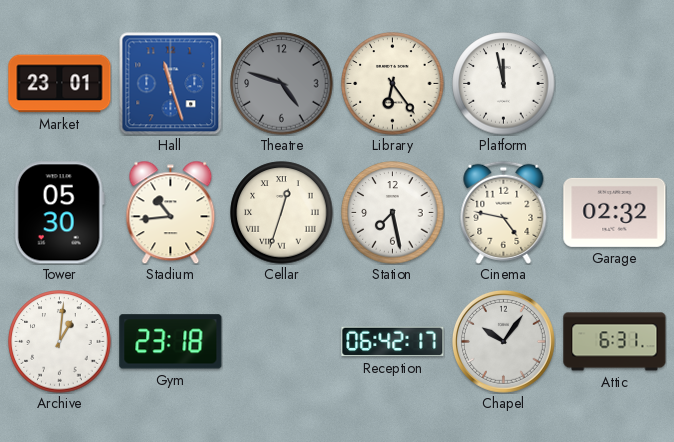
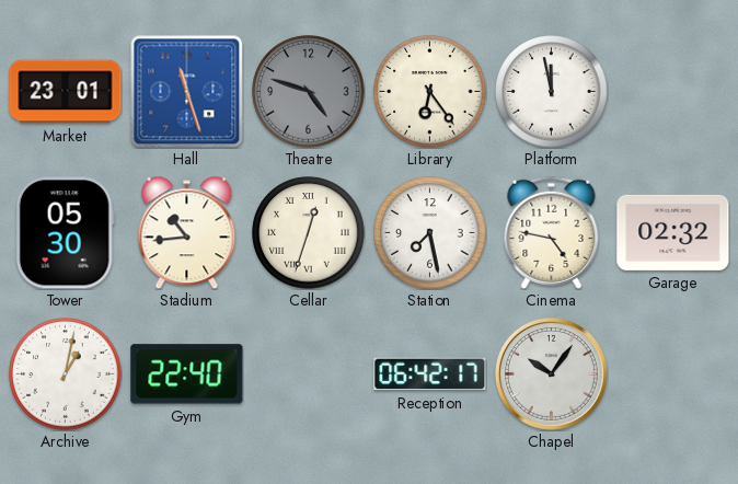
Archive: 1:01 -> 1:02 (66, 374)
Gym: 23:18 -> 22:40 (187, 374)
Attic: 6:31 -> none (615, 342)
